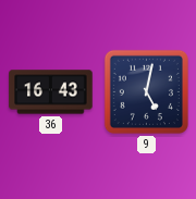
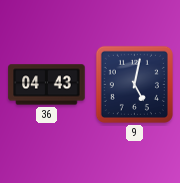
36: 16:43 -> 04:43 (47, 85)
